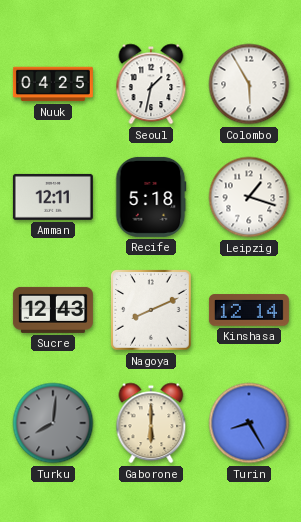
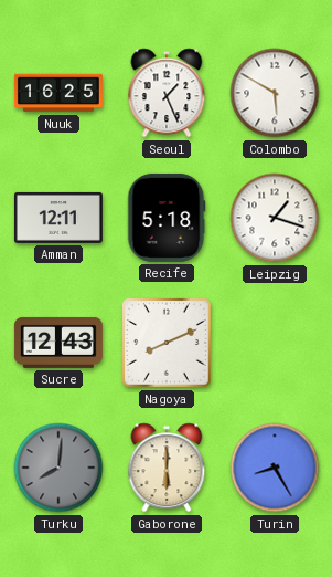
Nuuk: 04:25 -> 16:25 (58, 93)
Seoul: 1:32 -> 1:26 (167, 93)
Colombo: 5:55 -> 5:50 (275, 93)
Kinshasa: 12:14 -> none (249, 310)
